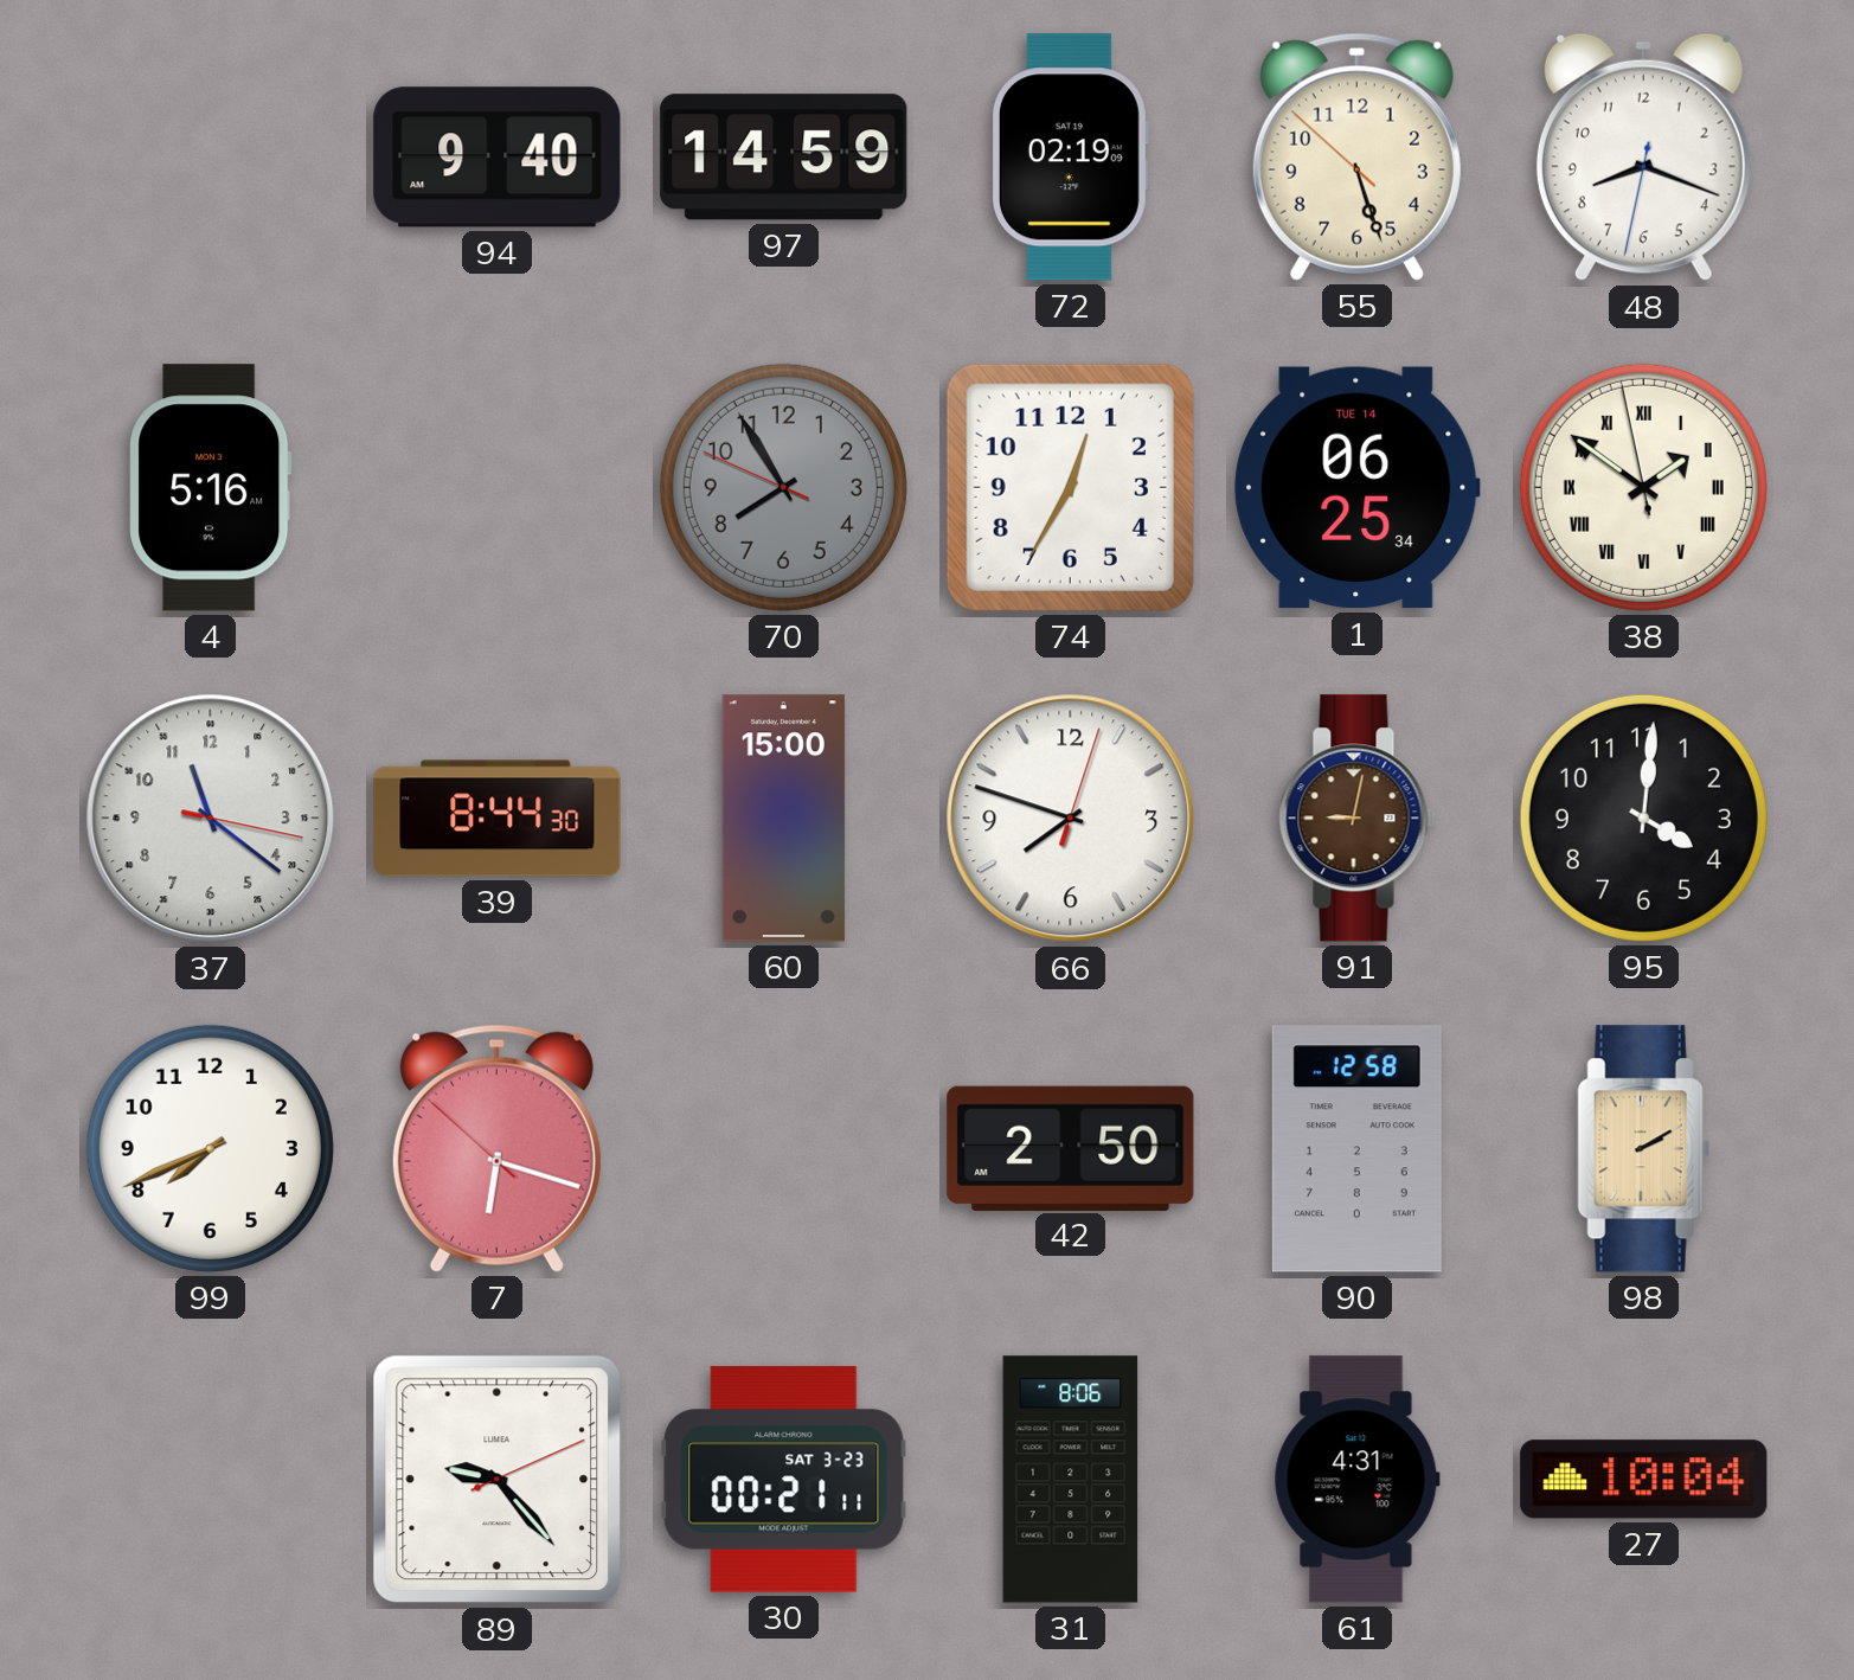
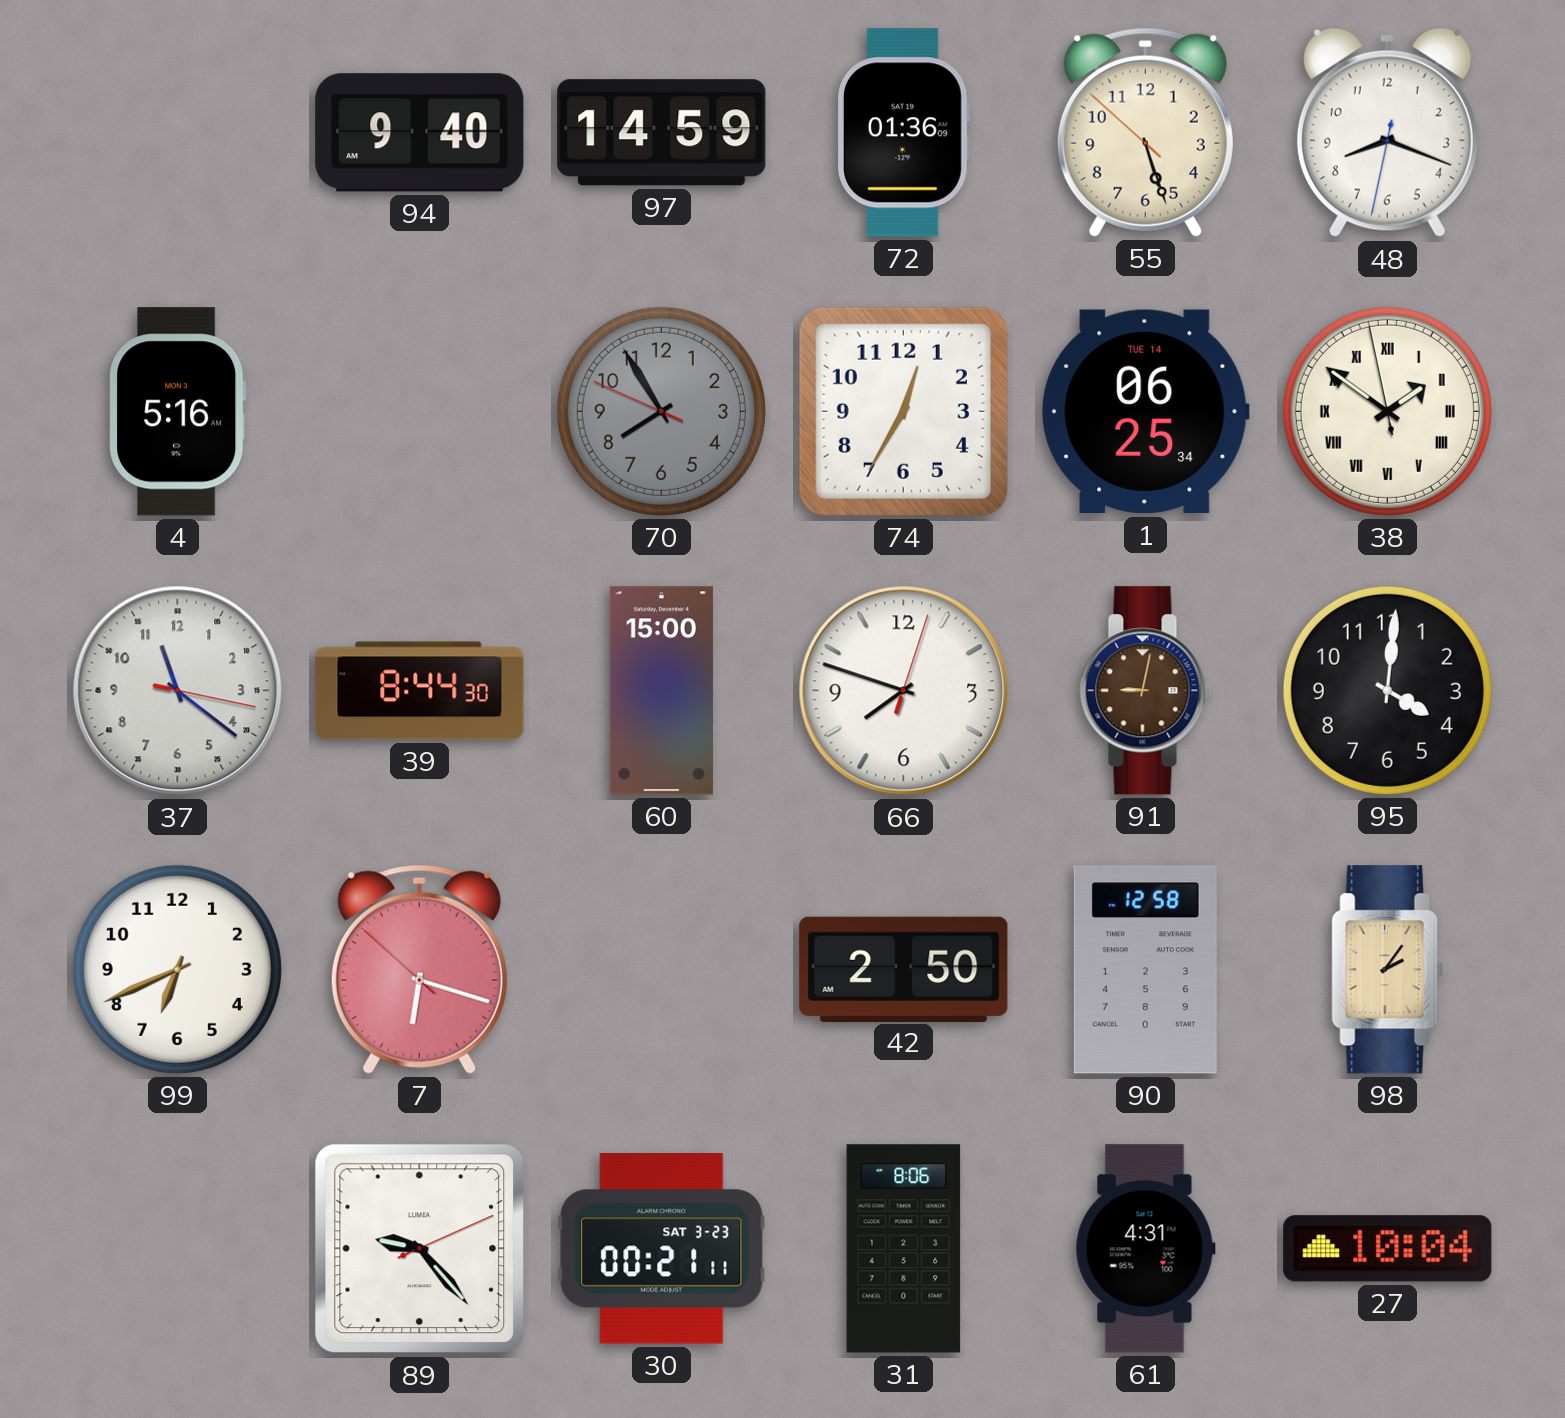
72: 02:19 -> 01:36 (904, 133)
99: 7:41 -> 6:41 (177, 969)
98: 2:10 -> 2:06 (1388, 970)
